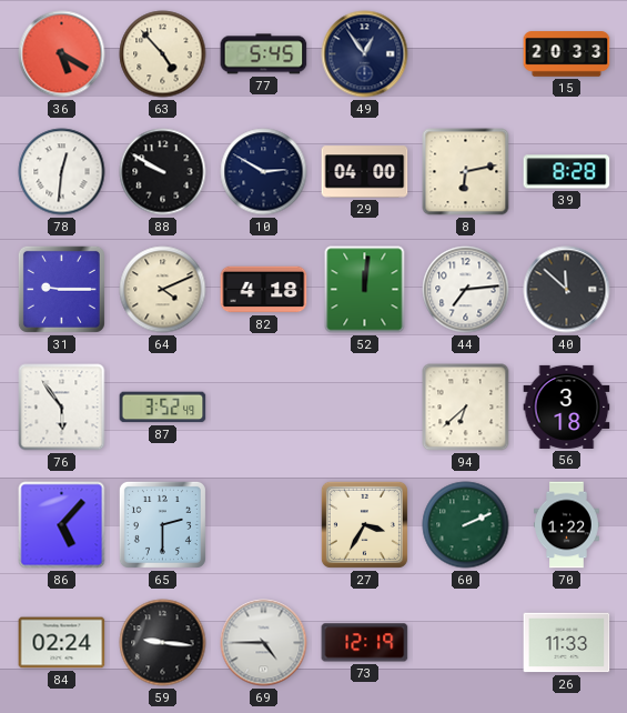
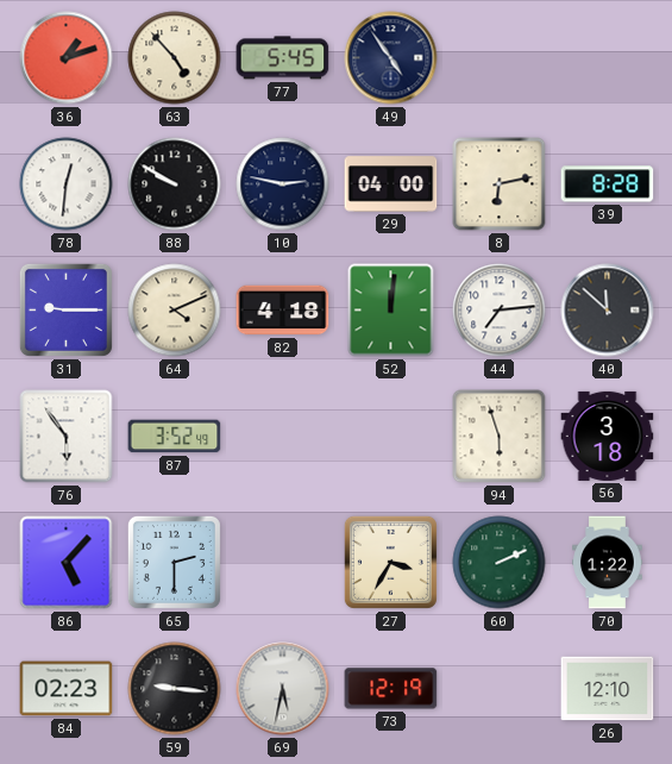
36: 5:20 -> 1:12 (67, 58)
49: 12:54 -> 4:54 (391, 58)
15: 20:33 -> none (567, 54)
10: 2:50 -> 2:47 (283, 184)
94: 6:38 -> 5:57 (500, 437)
84: 02:24 -> 02:23 (67, 689)
69: 4:45 -> 5:32 (283, 689)
26: 11:33 -> 12:10 (608, 689)
